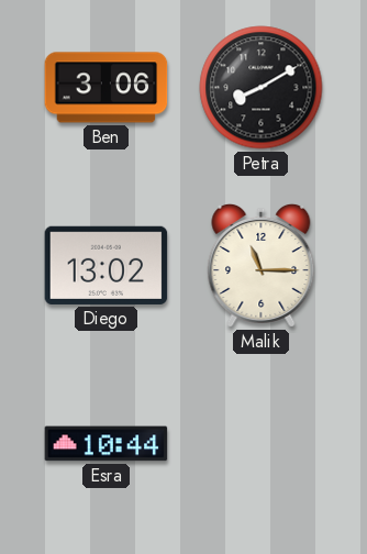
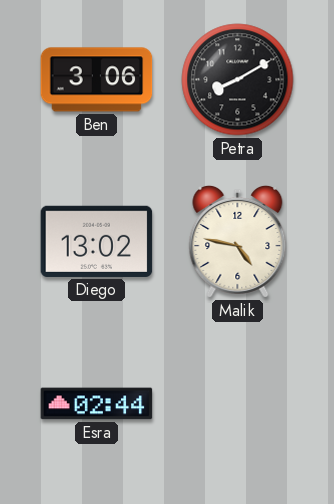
Malik: 11:15 -> 4:47 (238, 241)
Esra: 10:44 -> 02:44 (97, 404)
